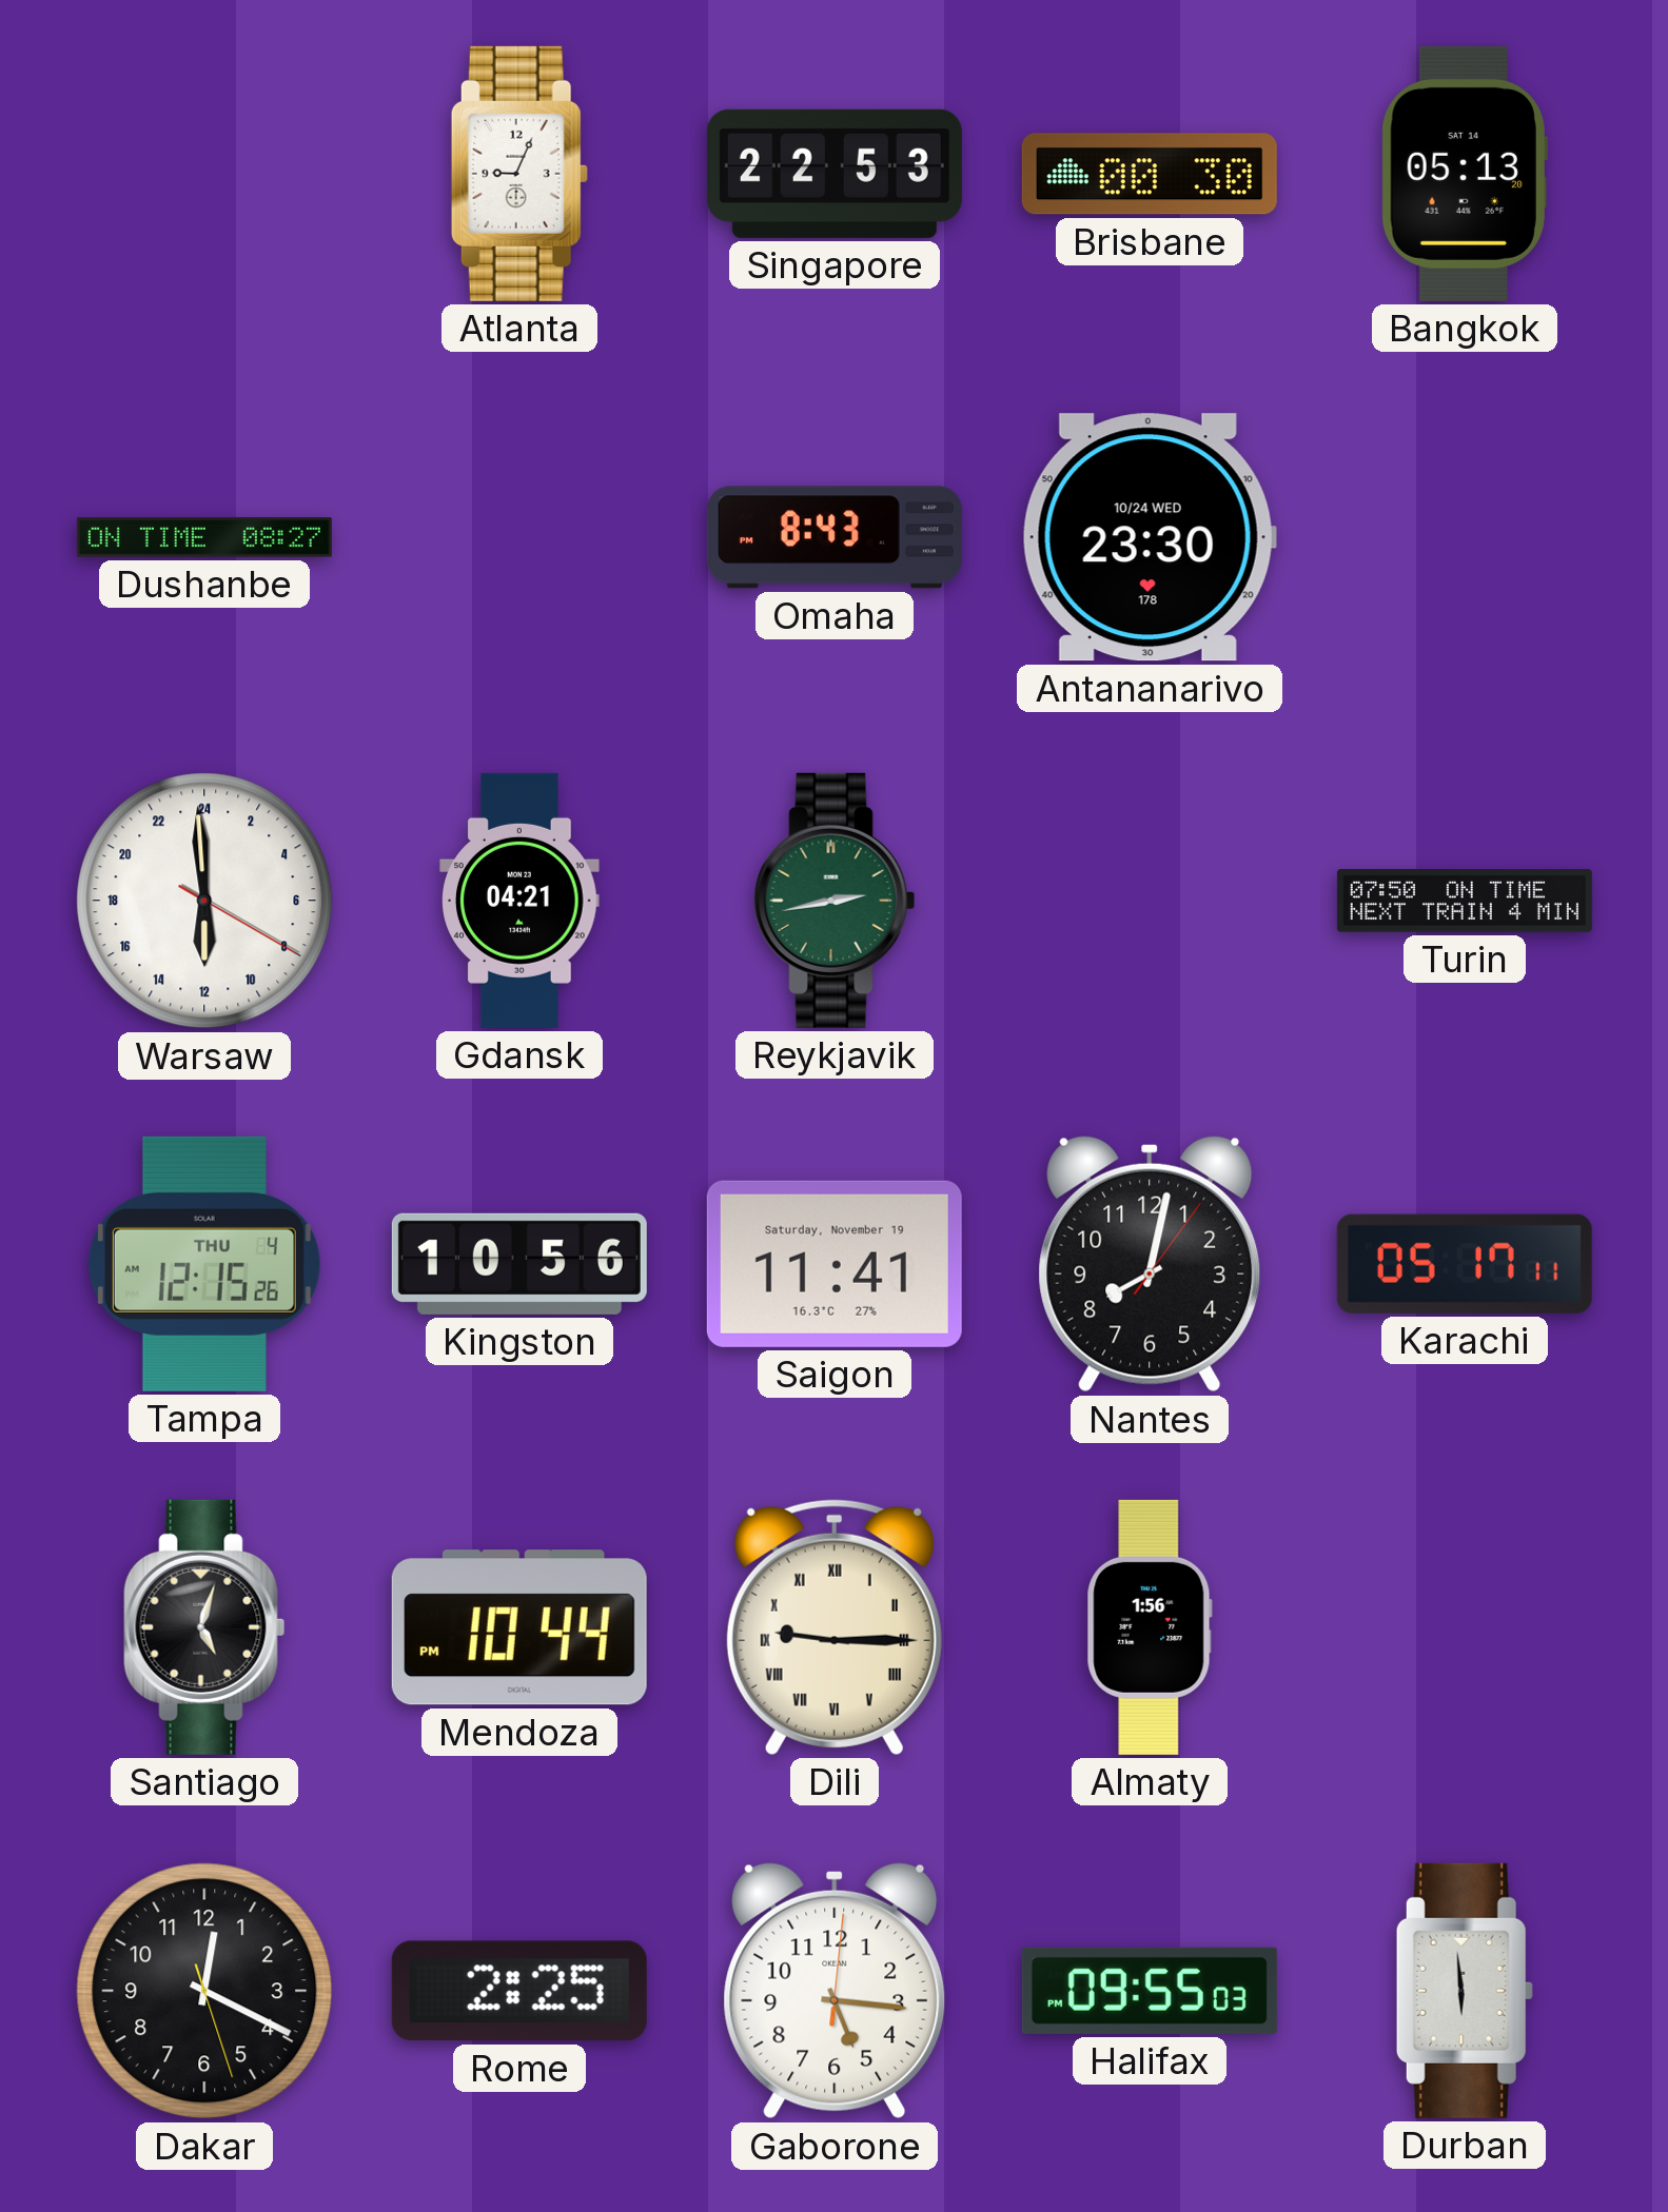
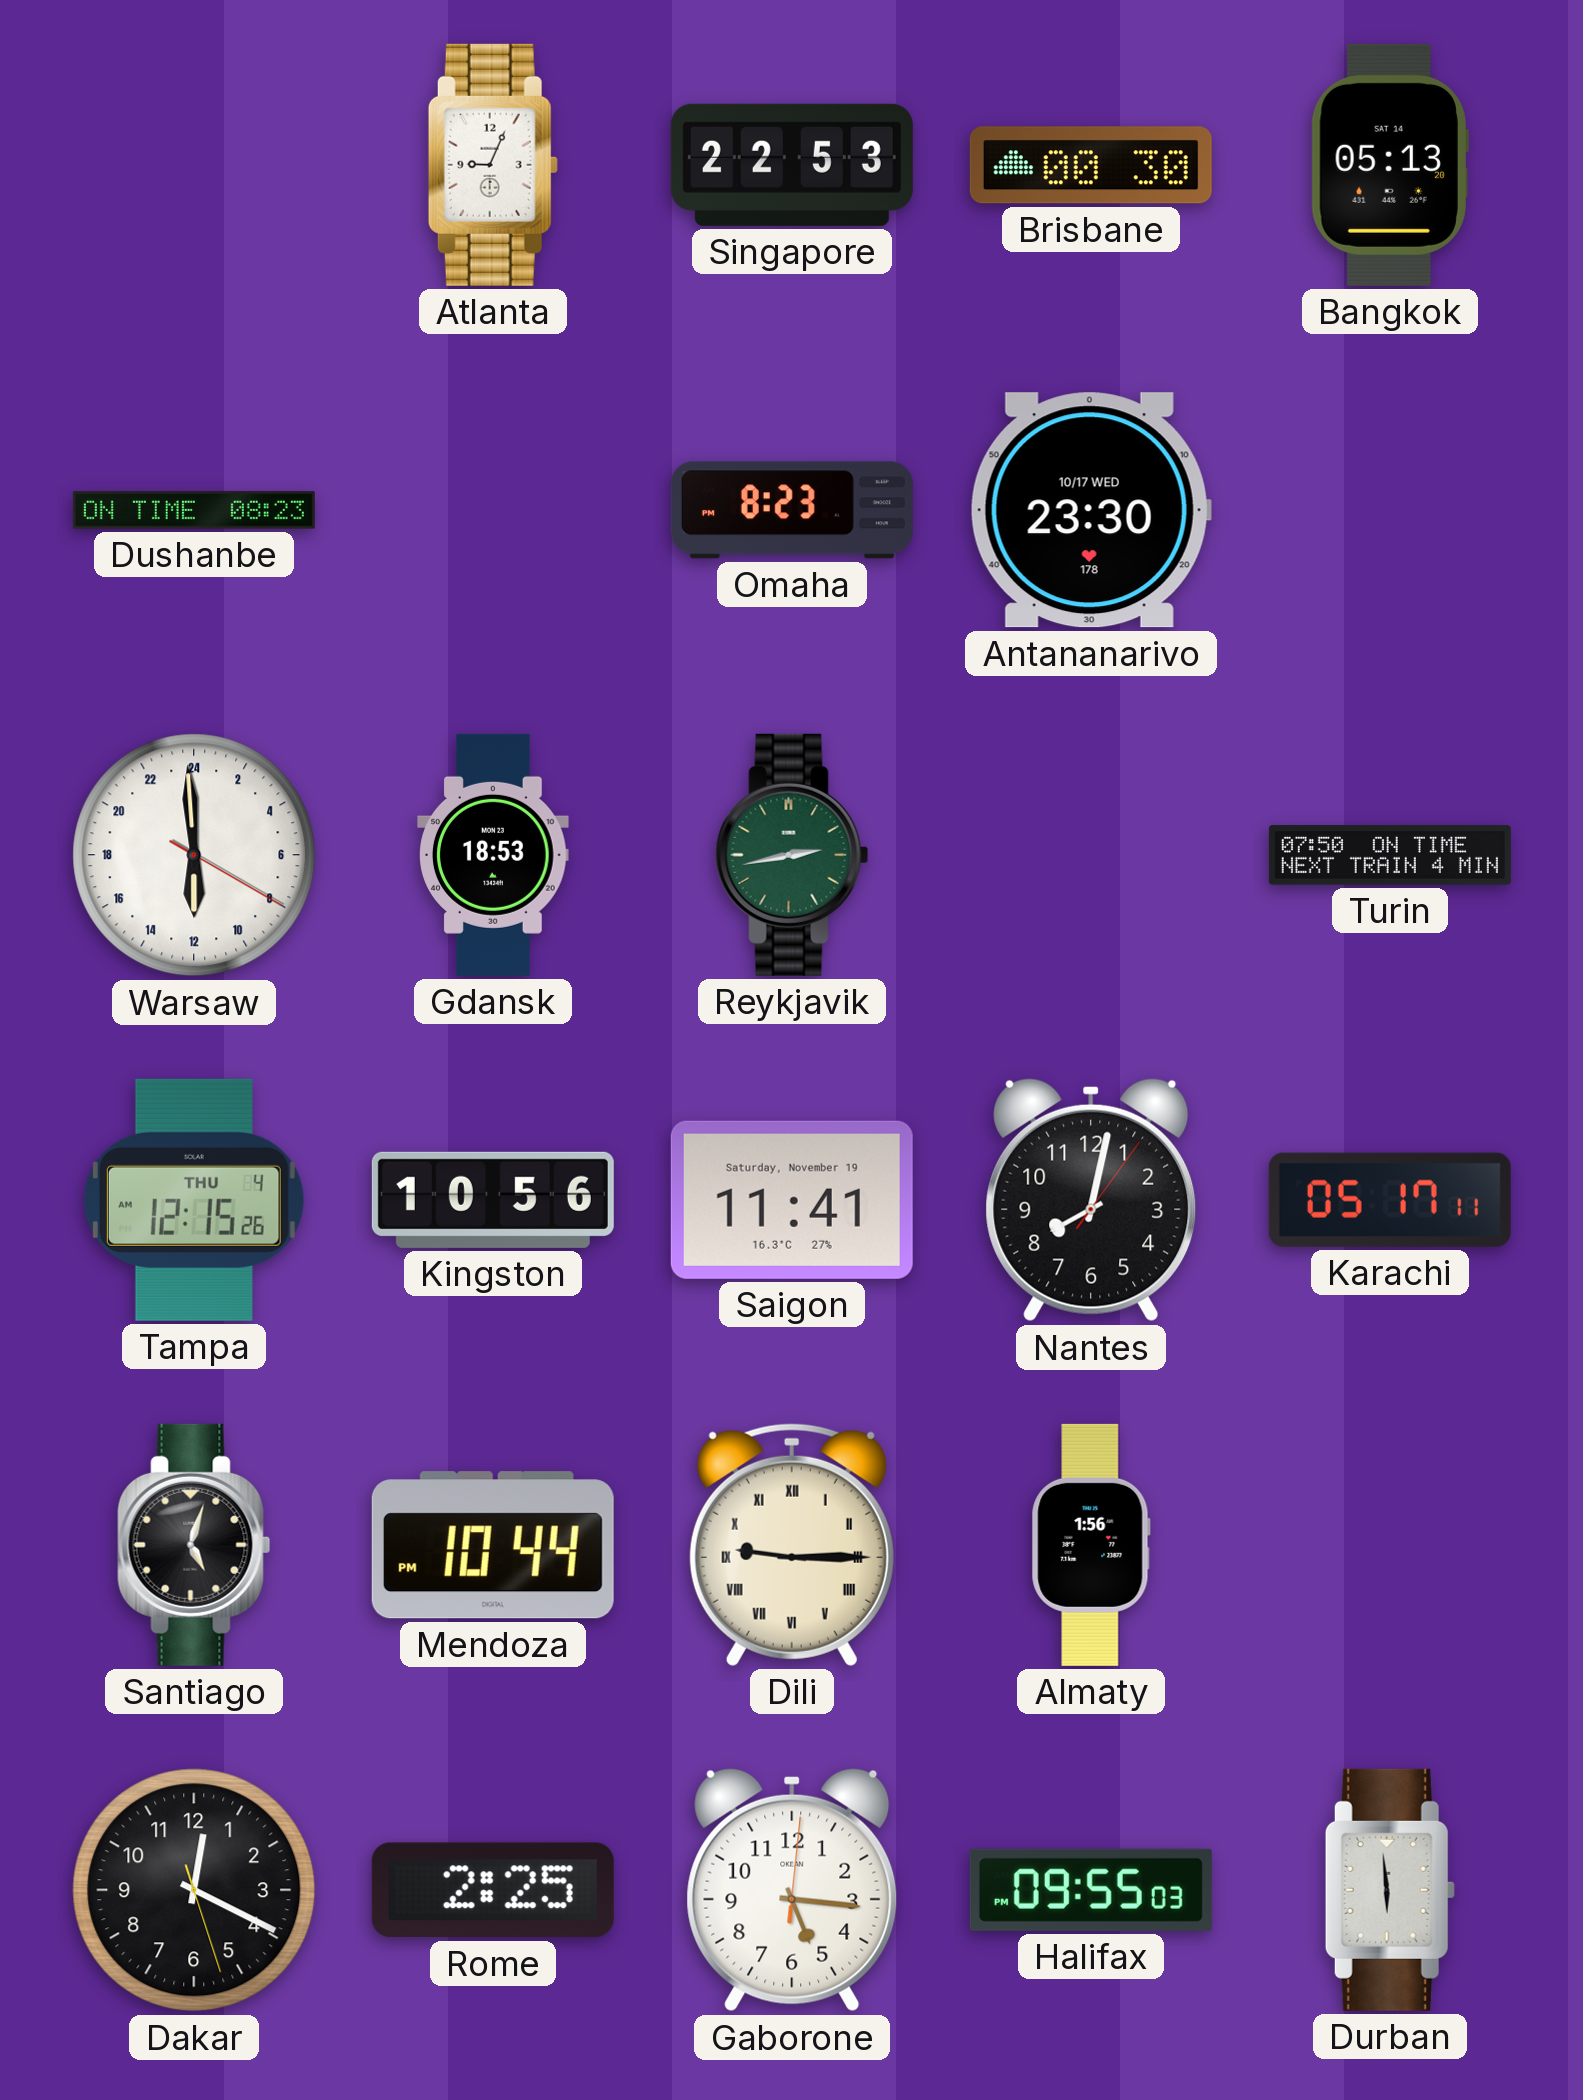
Dushanbe: 08:27 -> 08:23 (194, 510)
Omaha: 8:43 -> 8:23 (792, 510)
Antananarivo date: 10/24 WED -> 10/17 WED (1091, 510)
Gdansk: 04:21 -> 18:53 (493, 855)
